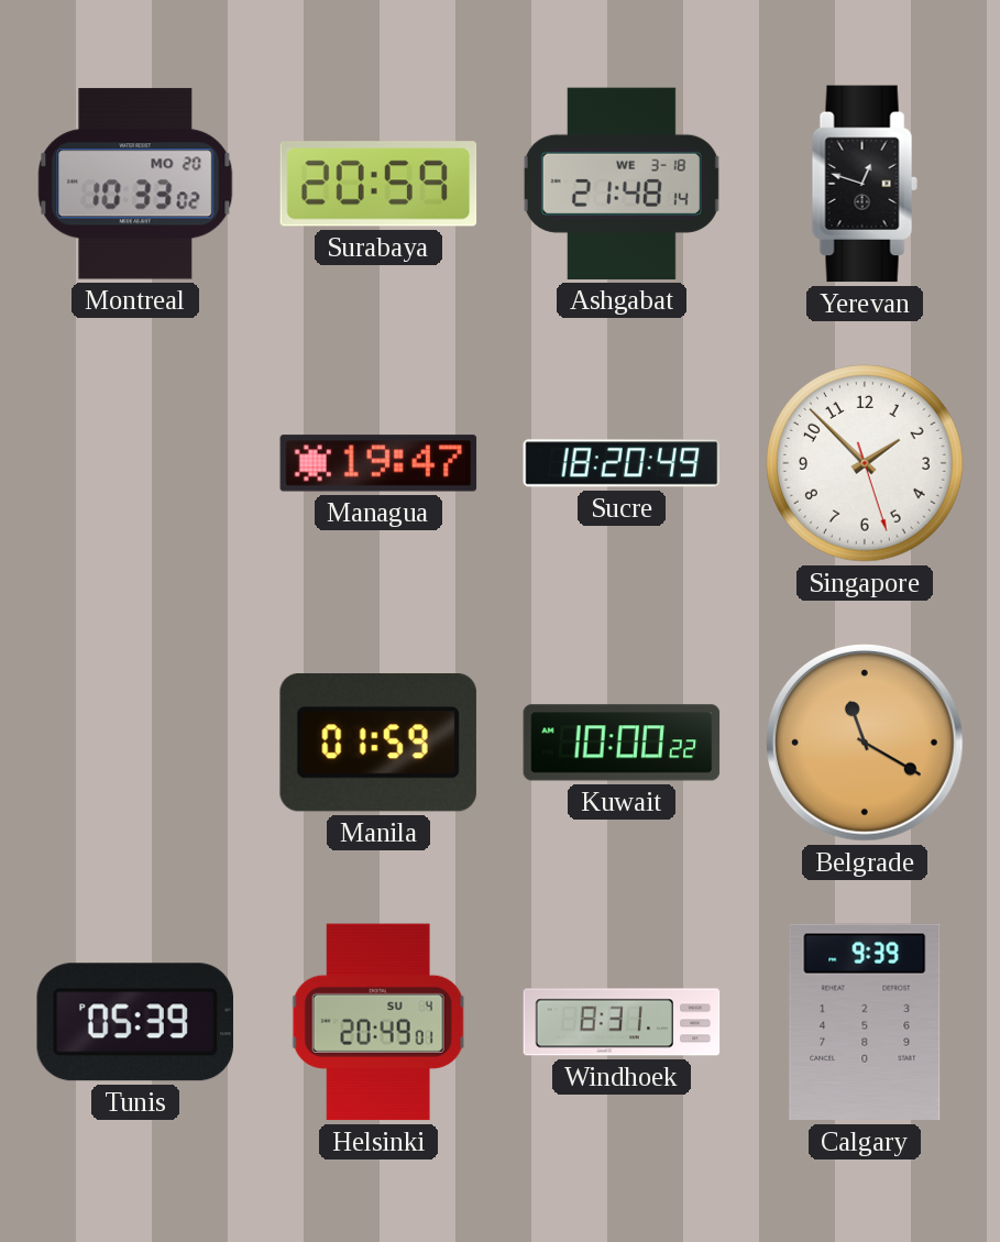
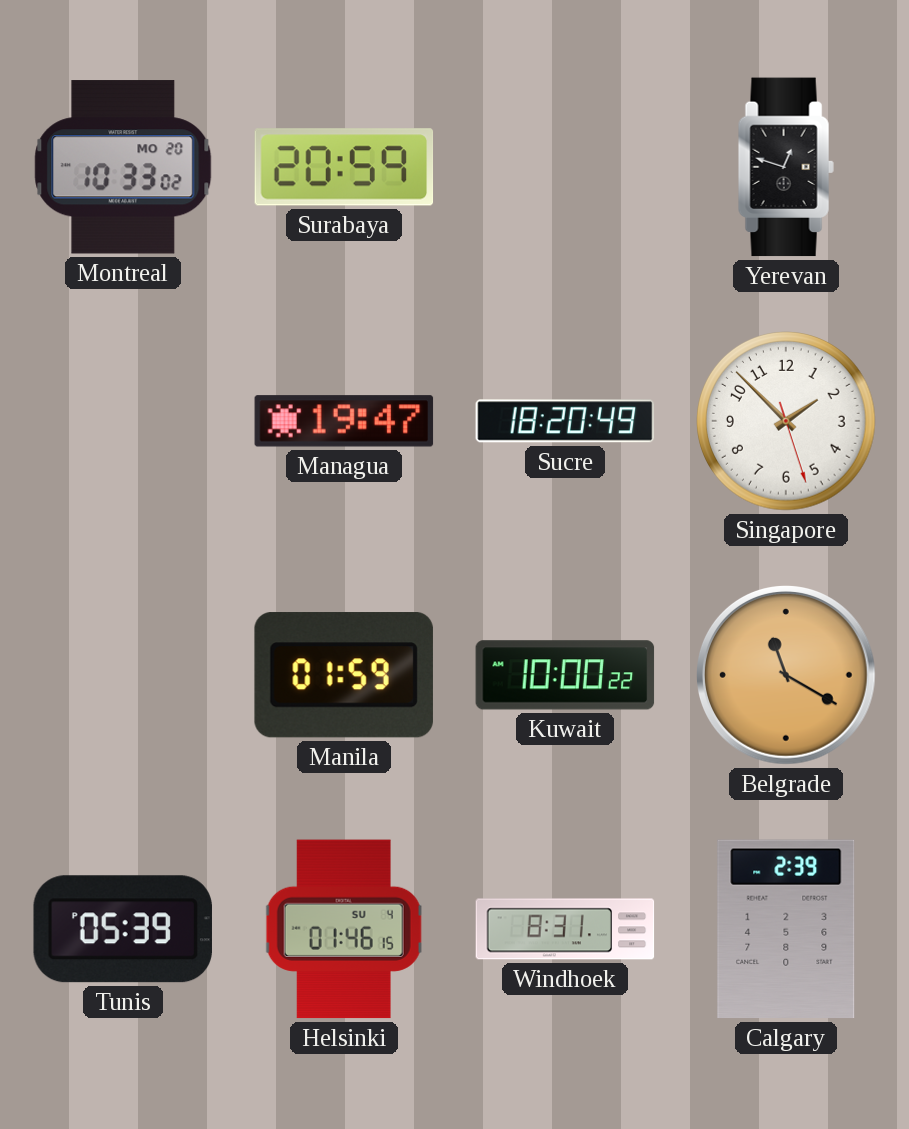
Ashgabat: 21:48 -> none (622, 184)
Helsinki: 20:49 -> 01:46 (344, 929)
Calgary: 9:39 -> 2:39 (786, 929)
